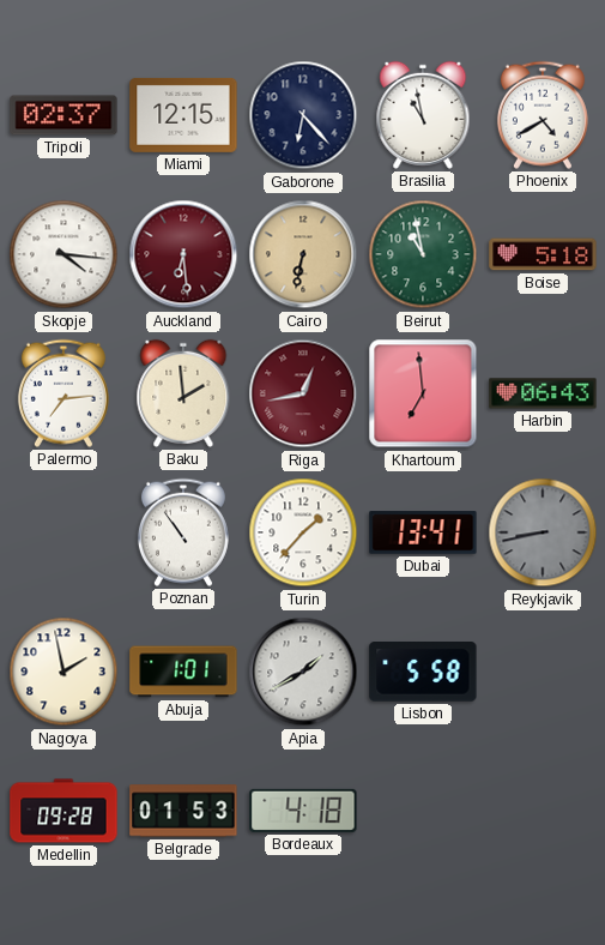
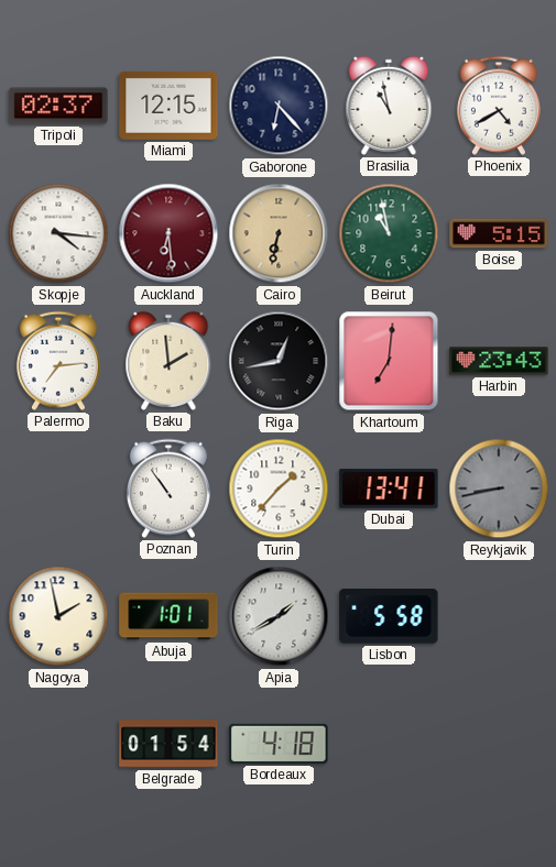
Boise: 5:18 -> 5:15 (499, 233)
Riga dial: burgundy -> black (279, 361)
Khartoum: 6:59 -> 7:01 (389, 361)
Harbin: 06:43 -> 23:43 (499, 361)
Medellin: 09:28 -> none (63, 811)
Belgrade: 01:53 -> 01:54 (168, 744)
